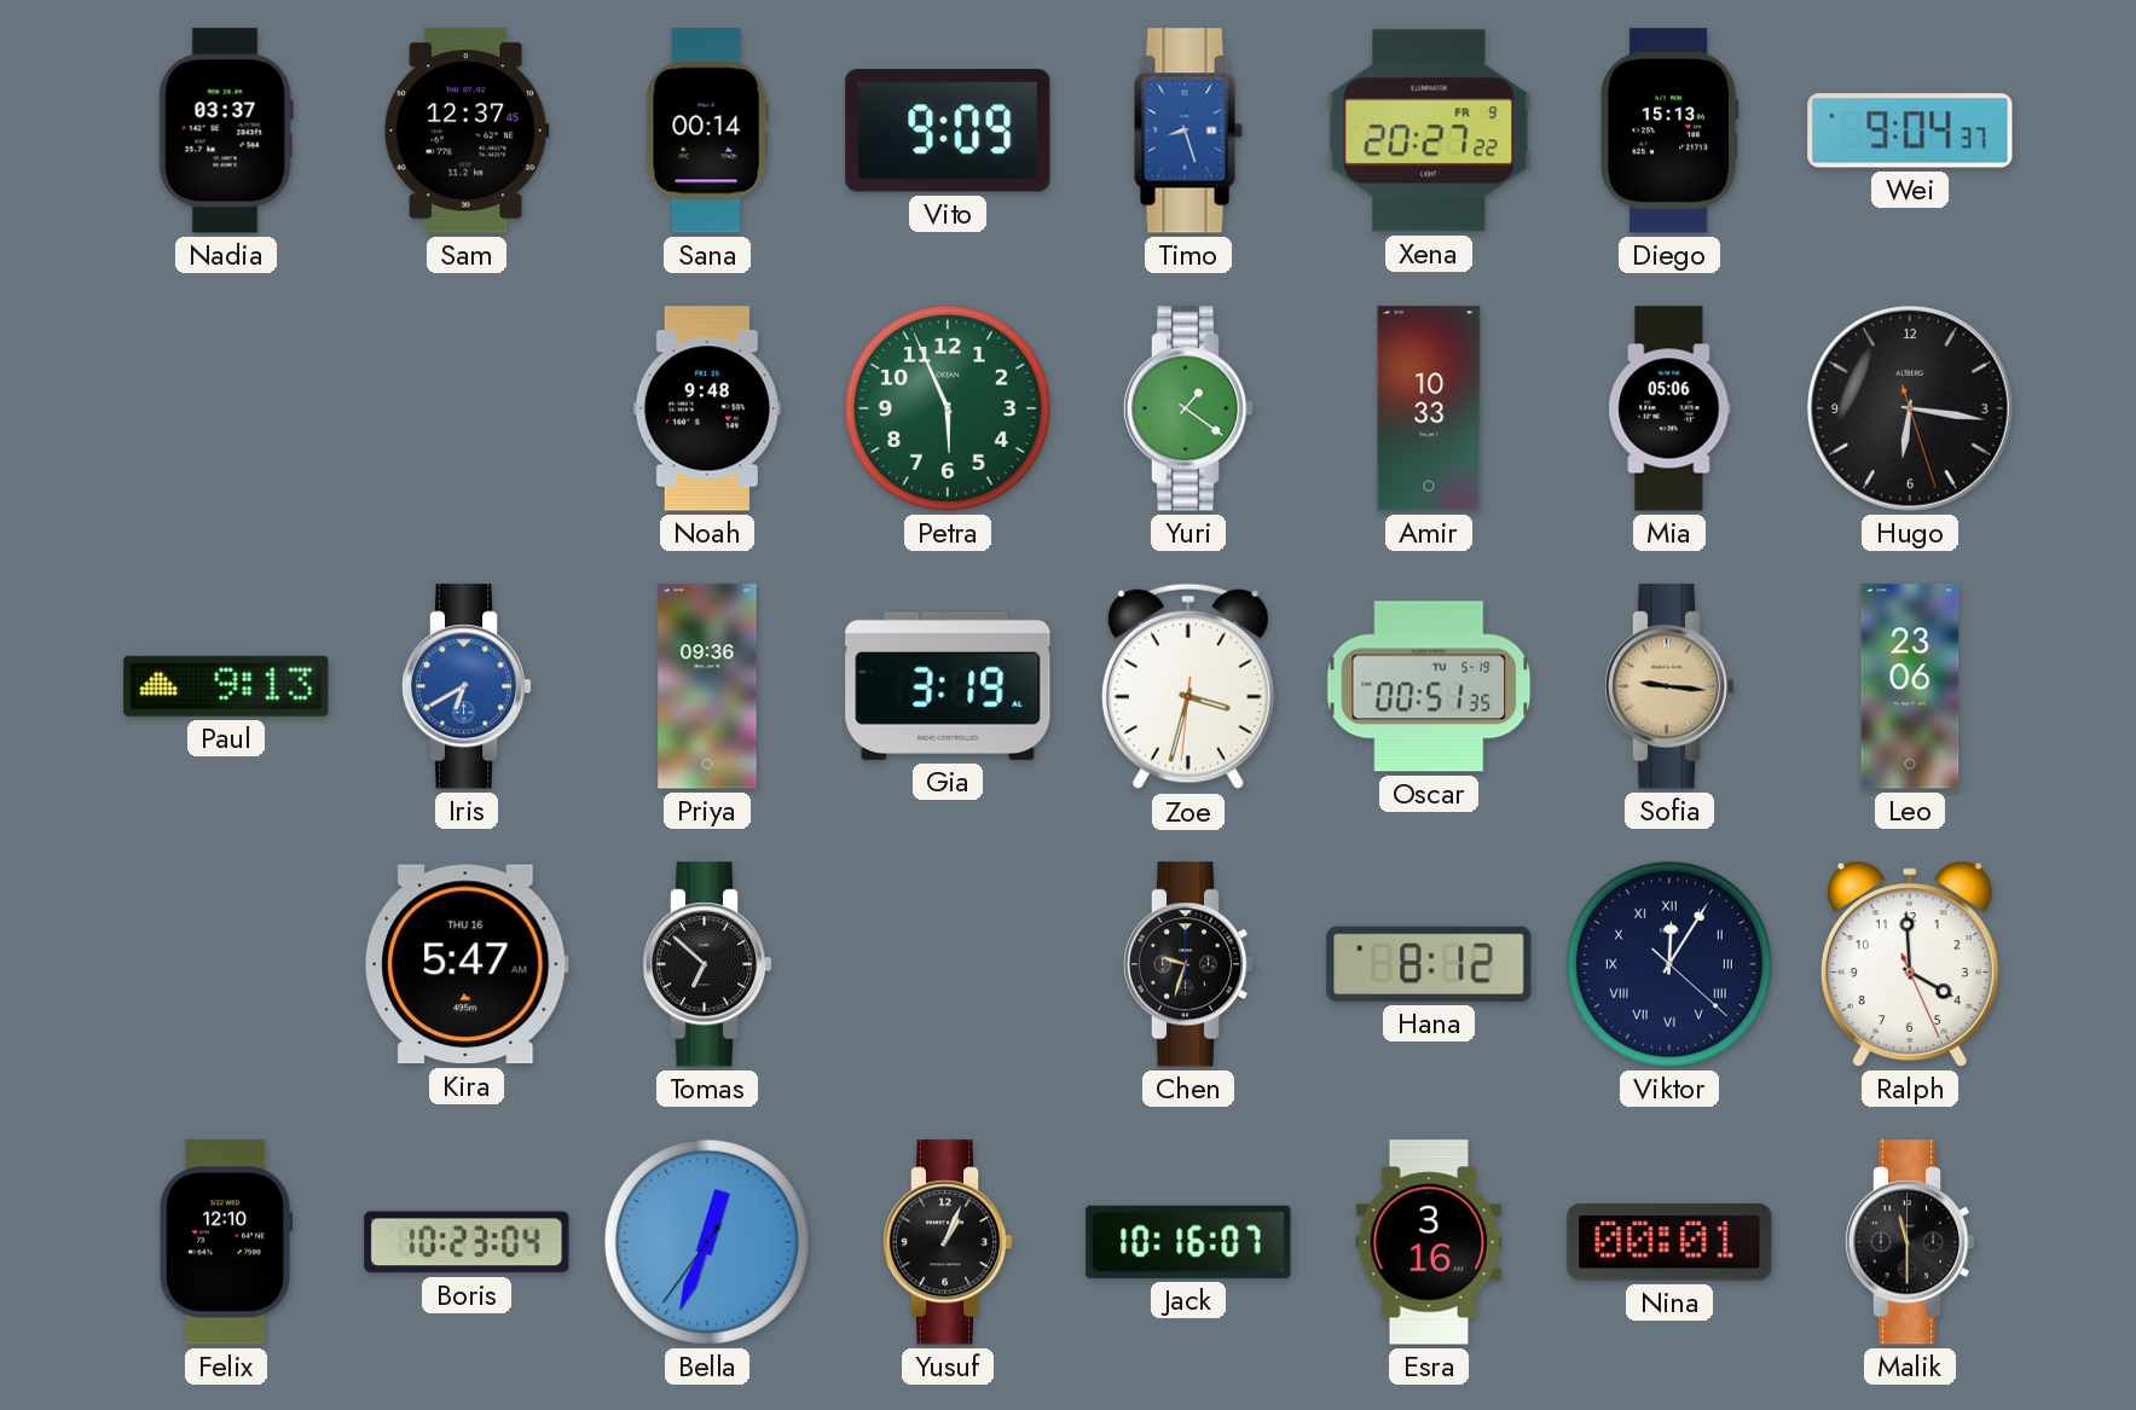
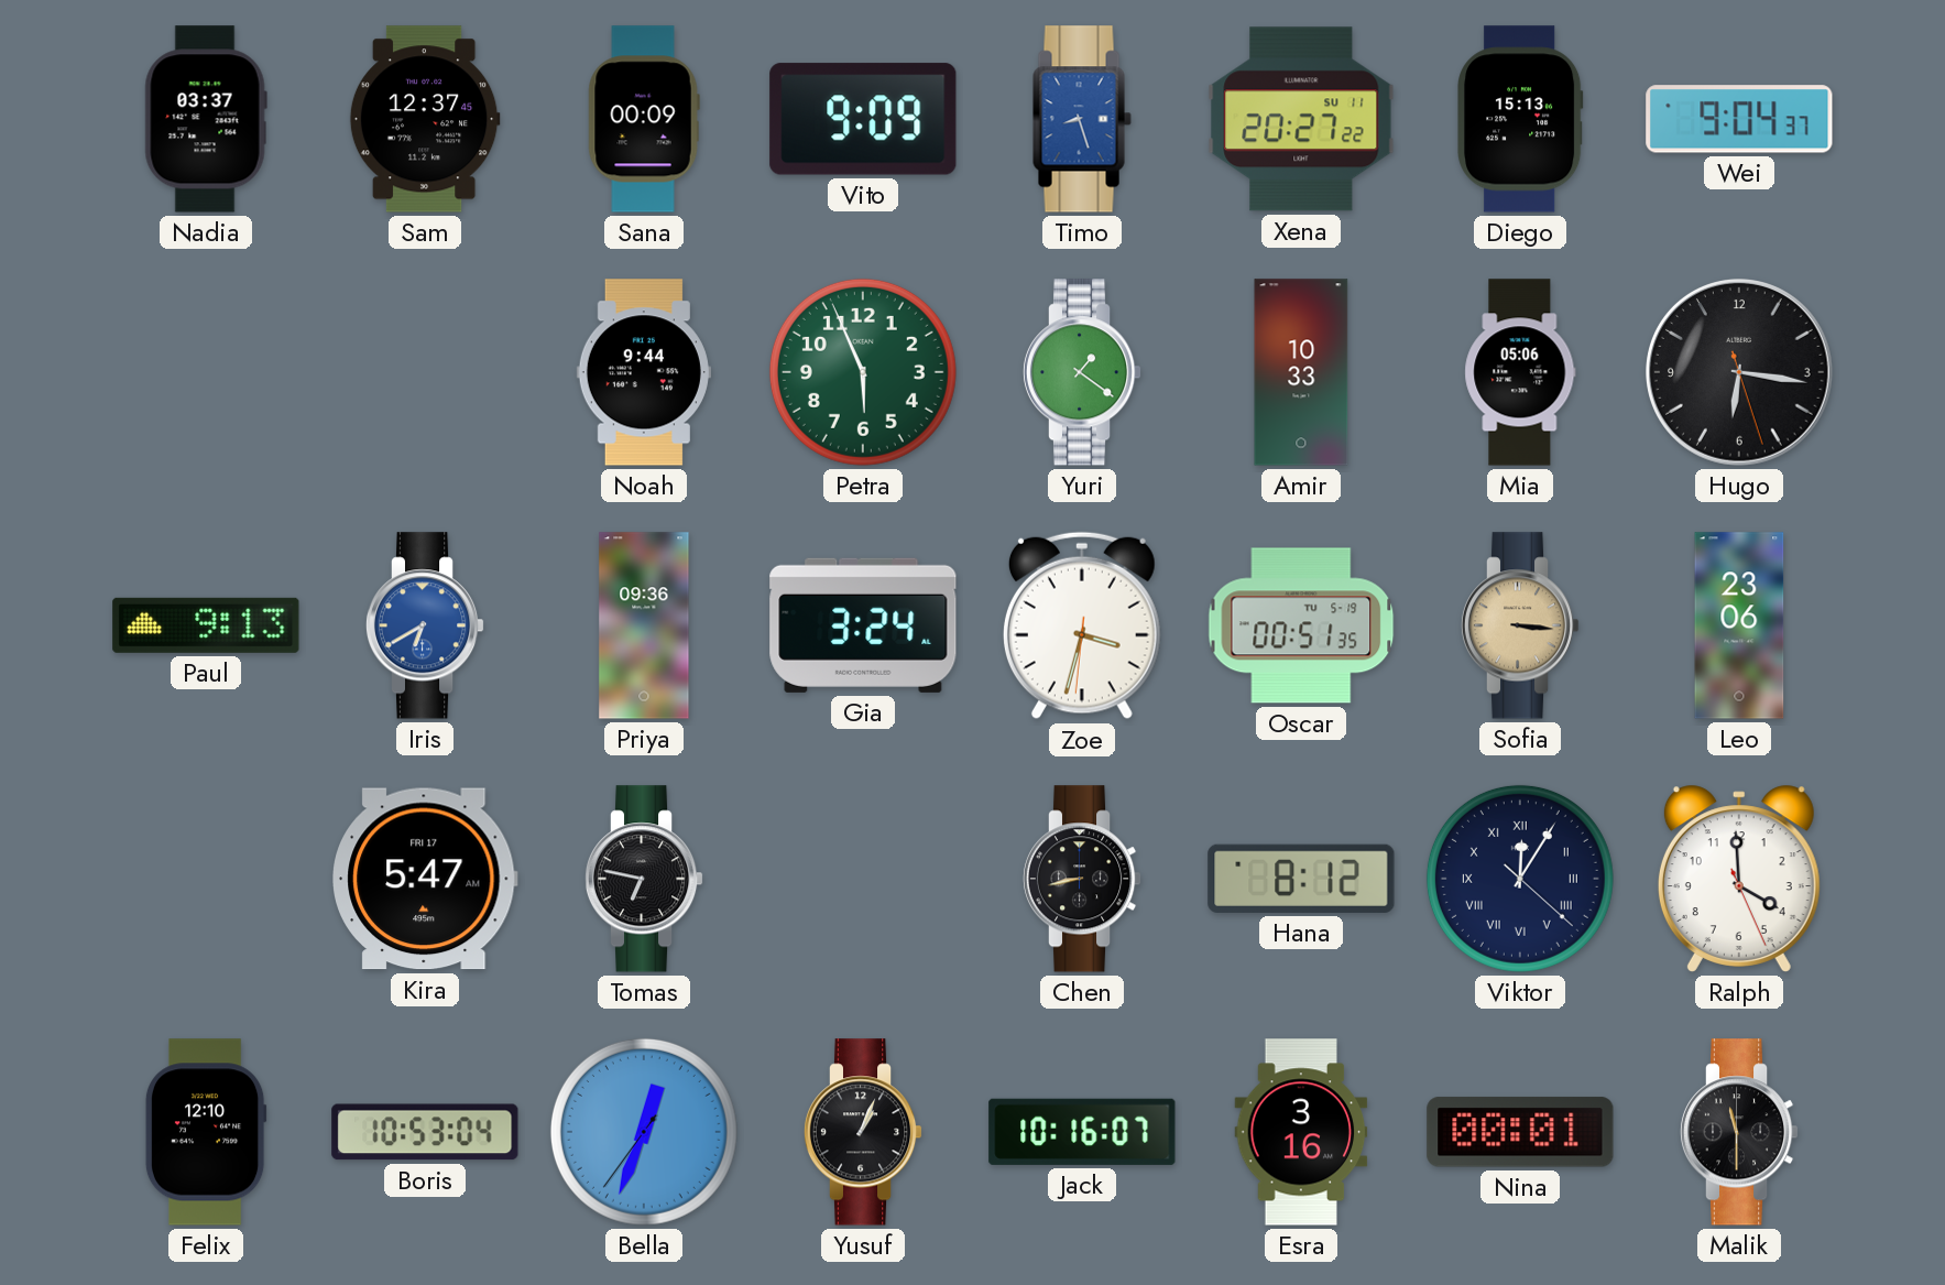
Sana: 00:14 -> 00:09 (644, 119)
Xena date: FR 9 -> SU 11 (1301, 119)
Noah: 9:48 -> 9:44 (644, 372)
Gia: 3:19 -> 3:24 (863, 625)
Sofia: 9:16 -> 3:16 (1520, 625)
Kira date: THU 16 -> FRI 17 (425, 879)
Tomas: 6:52 -> 6:47 (644, 879)
Chen: 9:33 -> 8:43 (1082, 879)
Boris: 10:23 -> 10:53 (425, 1132)
